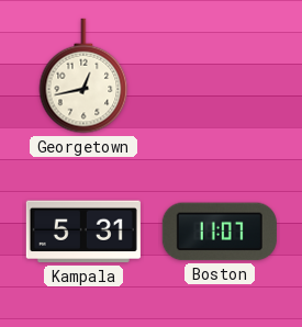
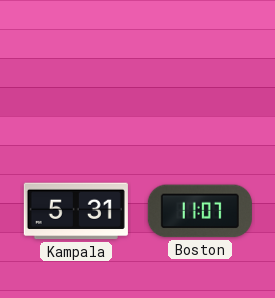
Georgetown: 12:43 -> none (83, 76)
